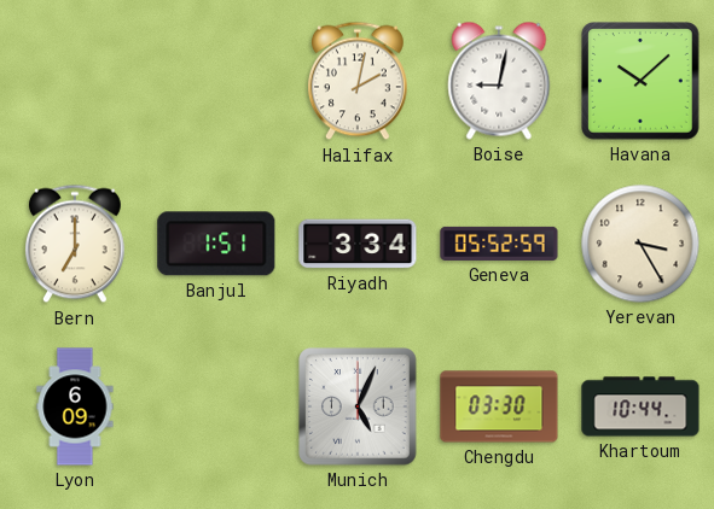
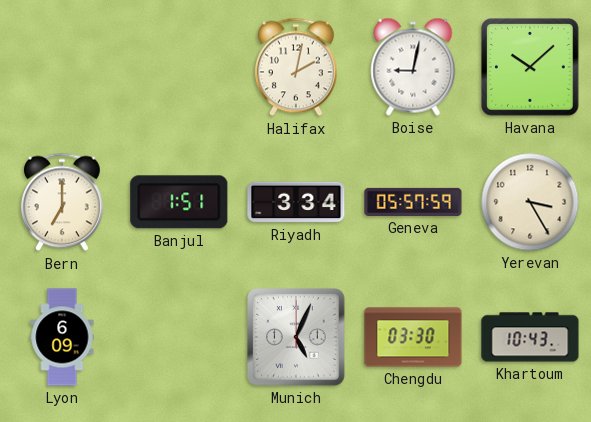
Geneva: 05:52 -> 05:57 (413, 202)
Khartoum: 10:44 -> 10:43 (530, 337)
